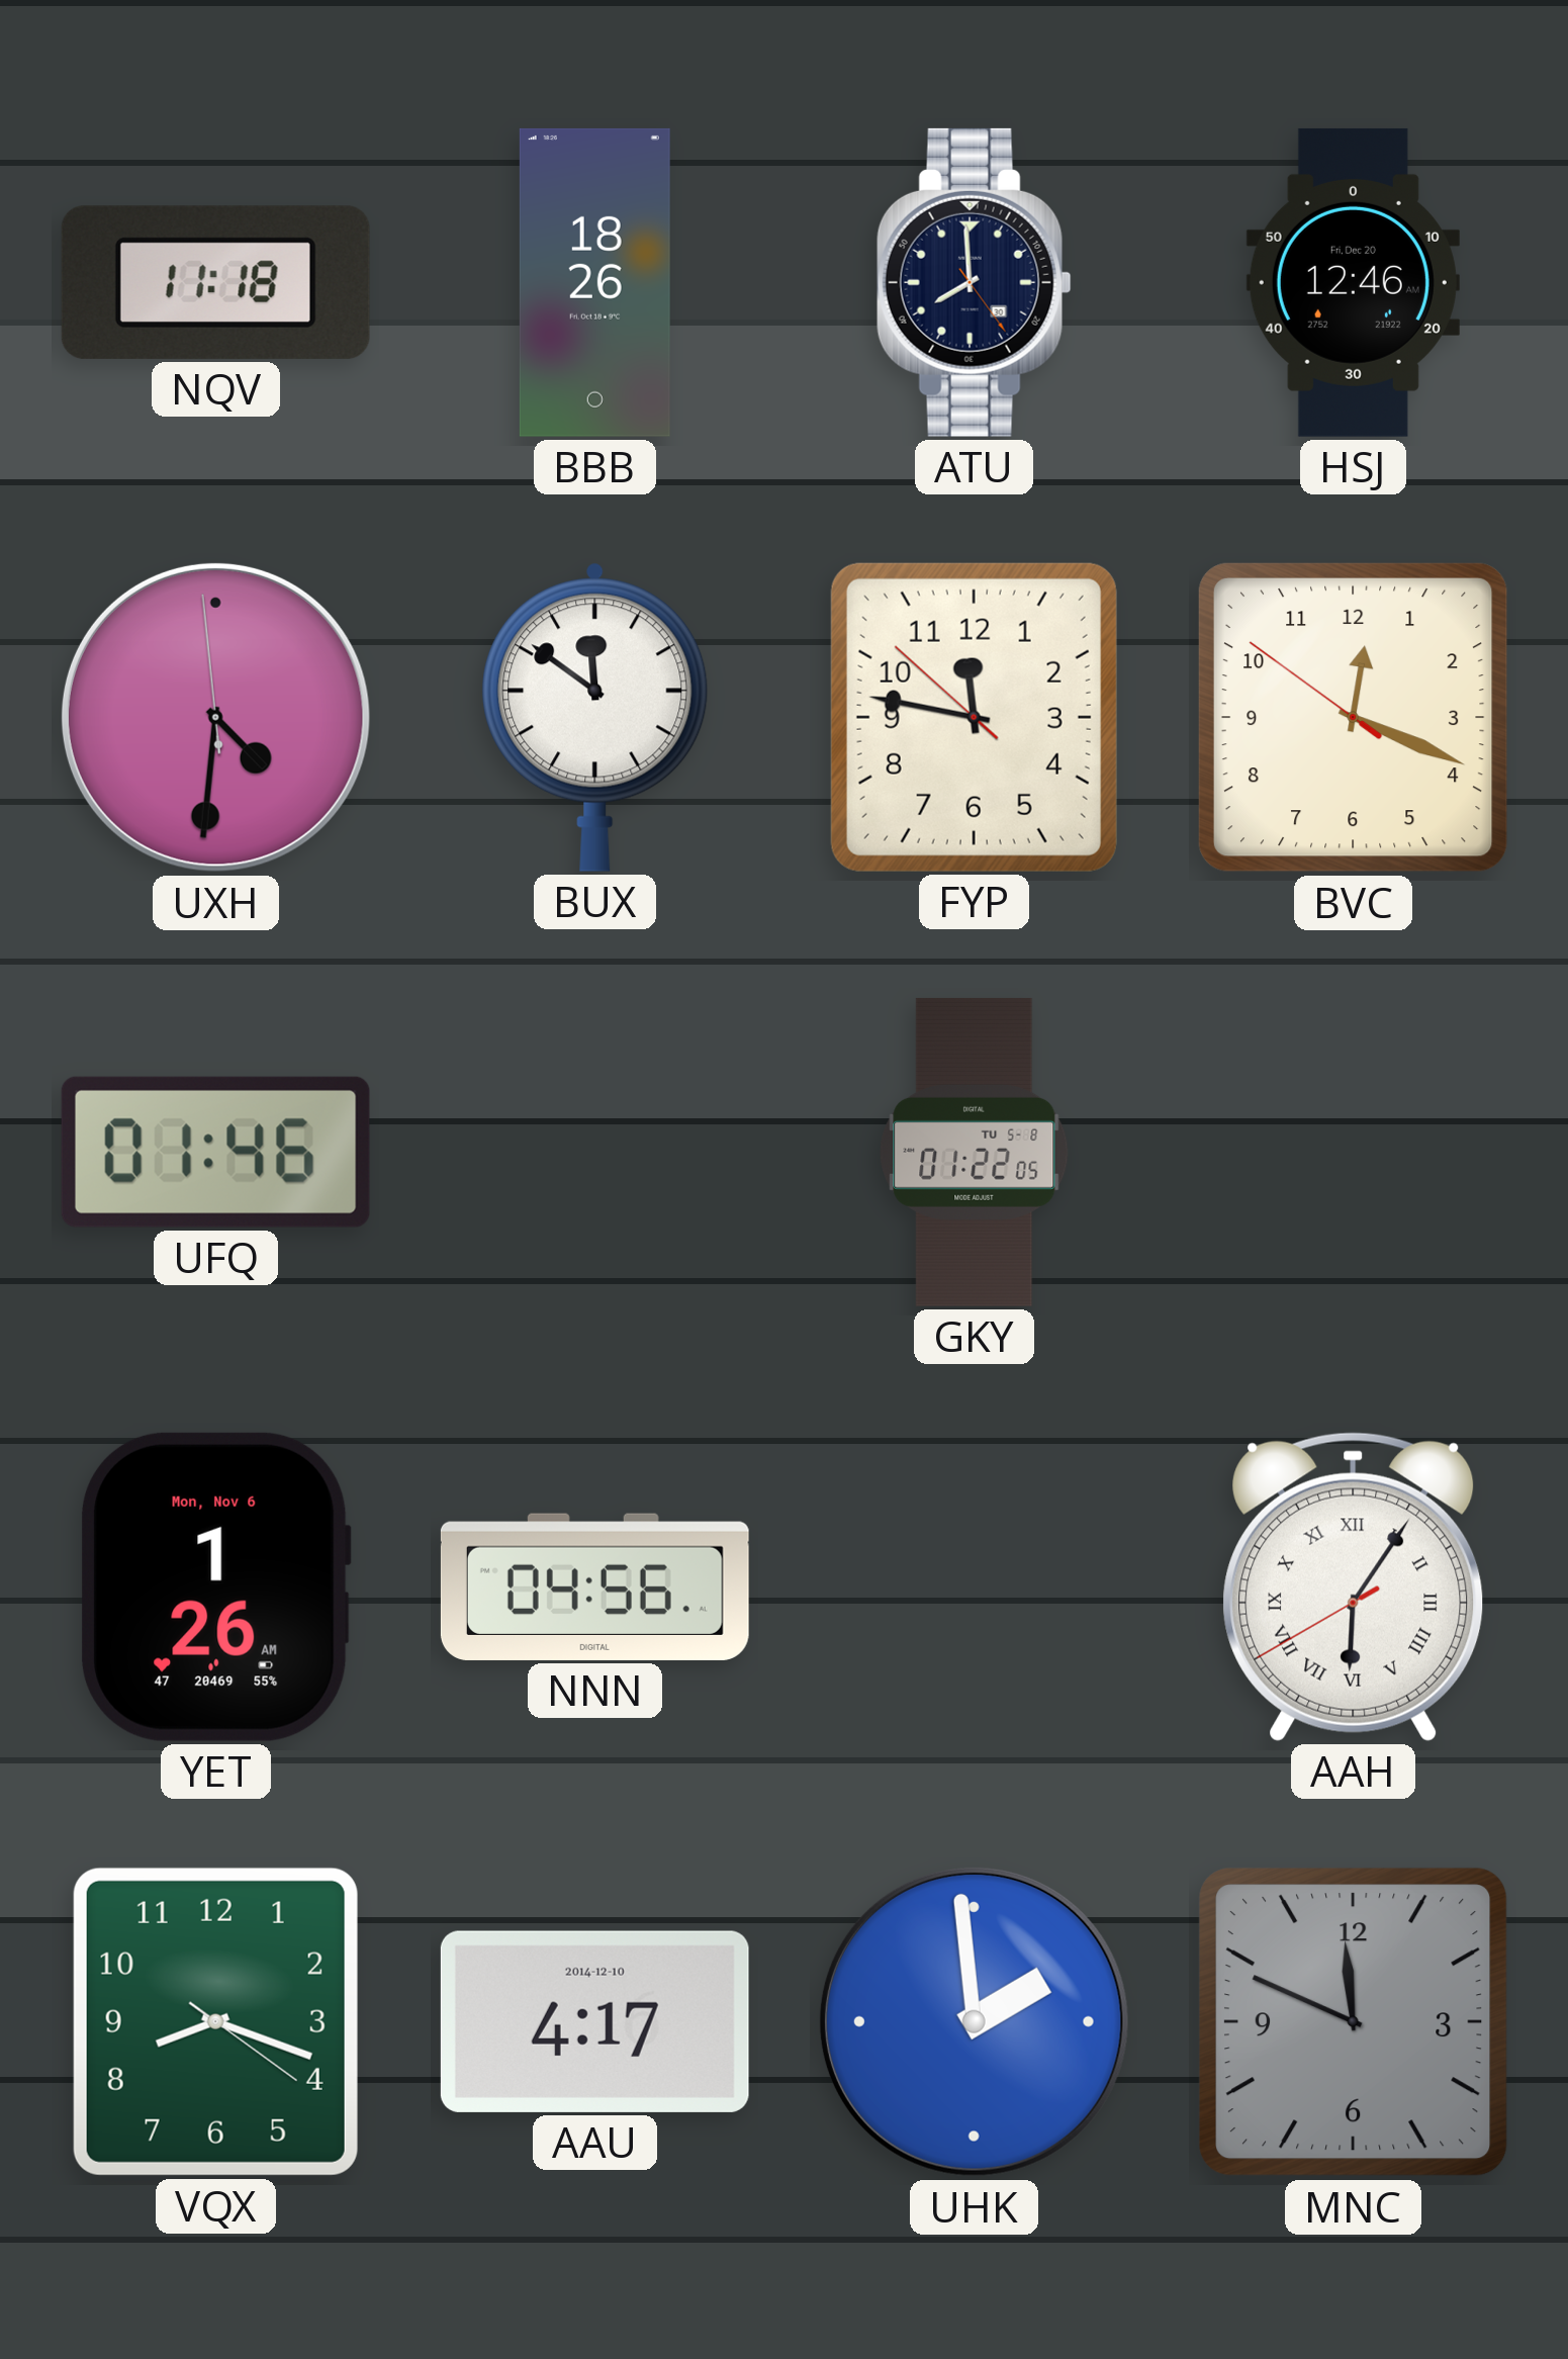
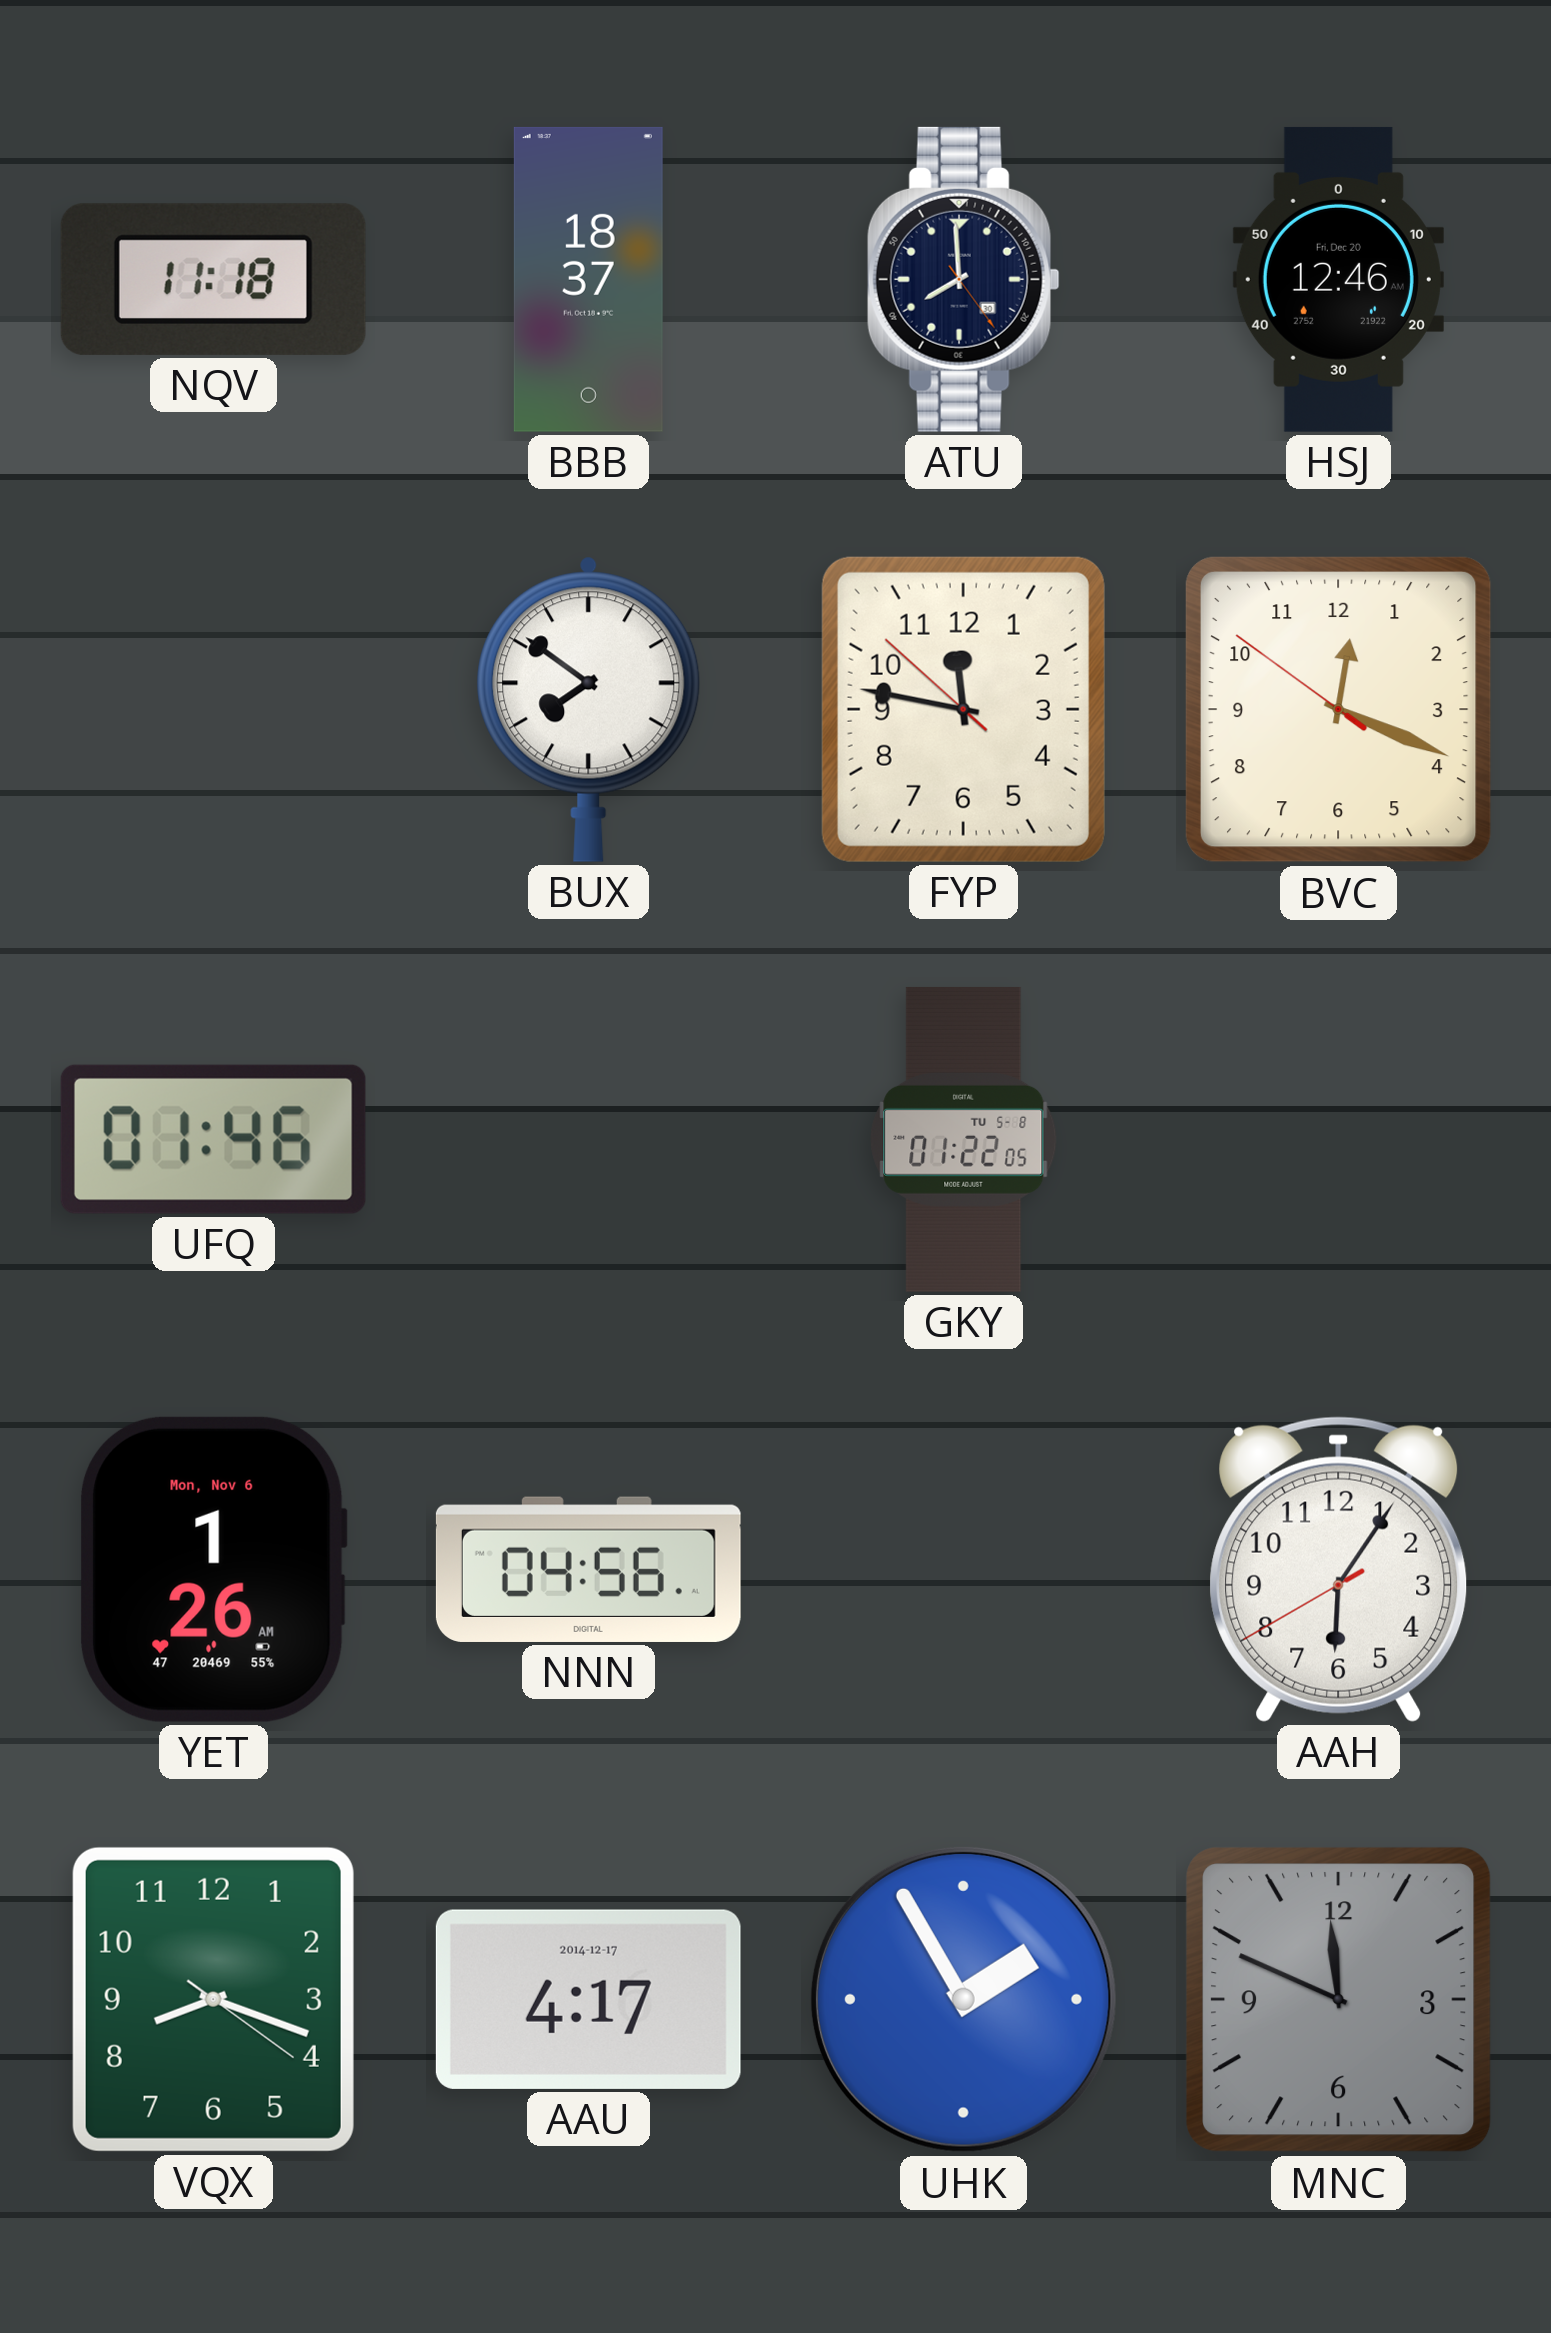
BBB: 18:26 -> 18:37 (588, 279)
UXH: 4:30 -> none (215, 717)
BUX: 11:51 -> 7:51 (589, 709)
AAH numerals: Roman -> Arabic (1339, 1569)
AAU date: 2014-12-10 -> 2014-12-17 (588, 1999)
UHK: 1:59 -> 1:55 (963, 1999)
